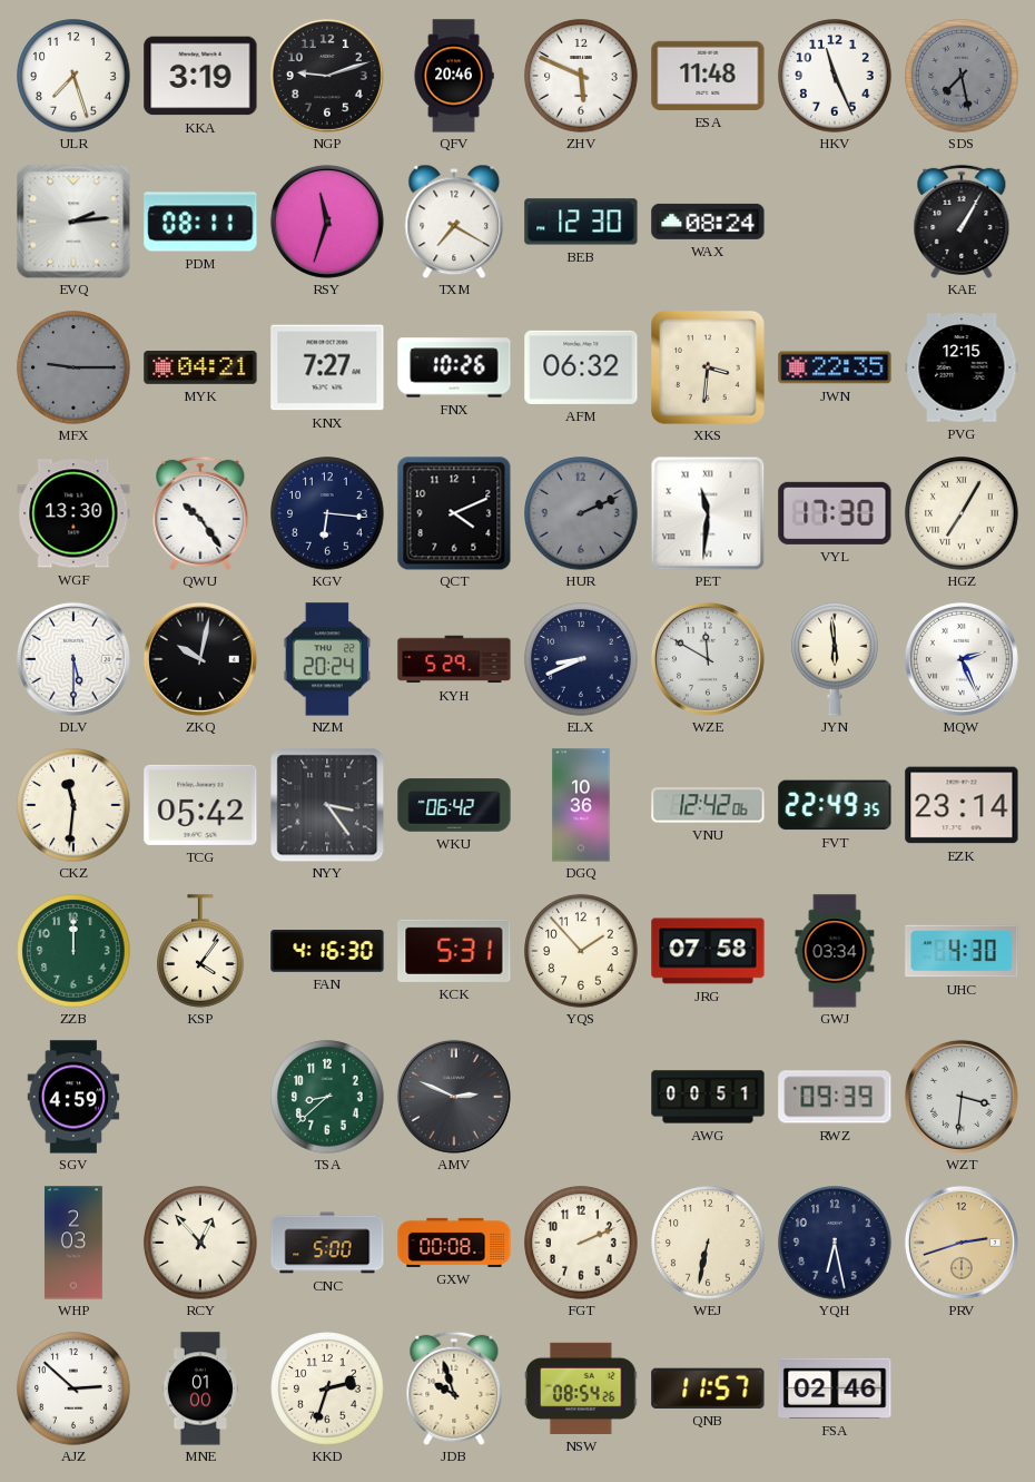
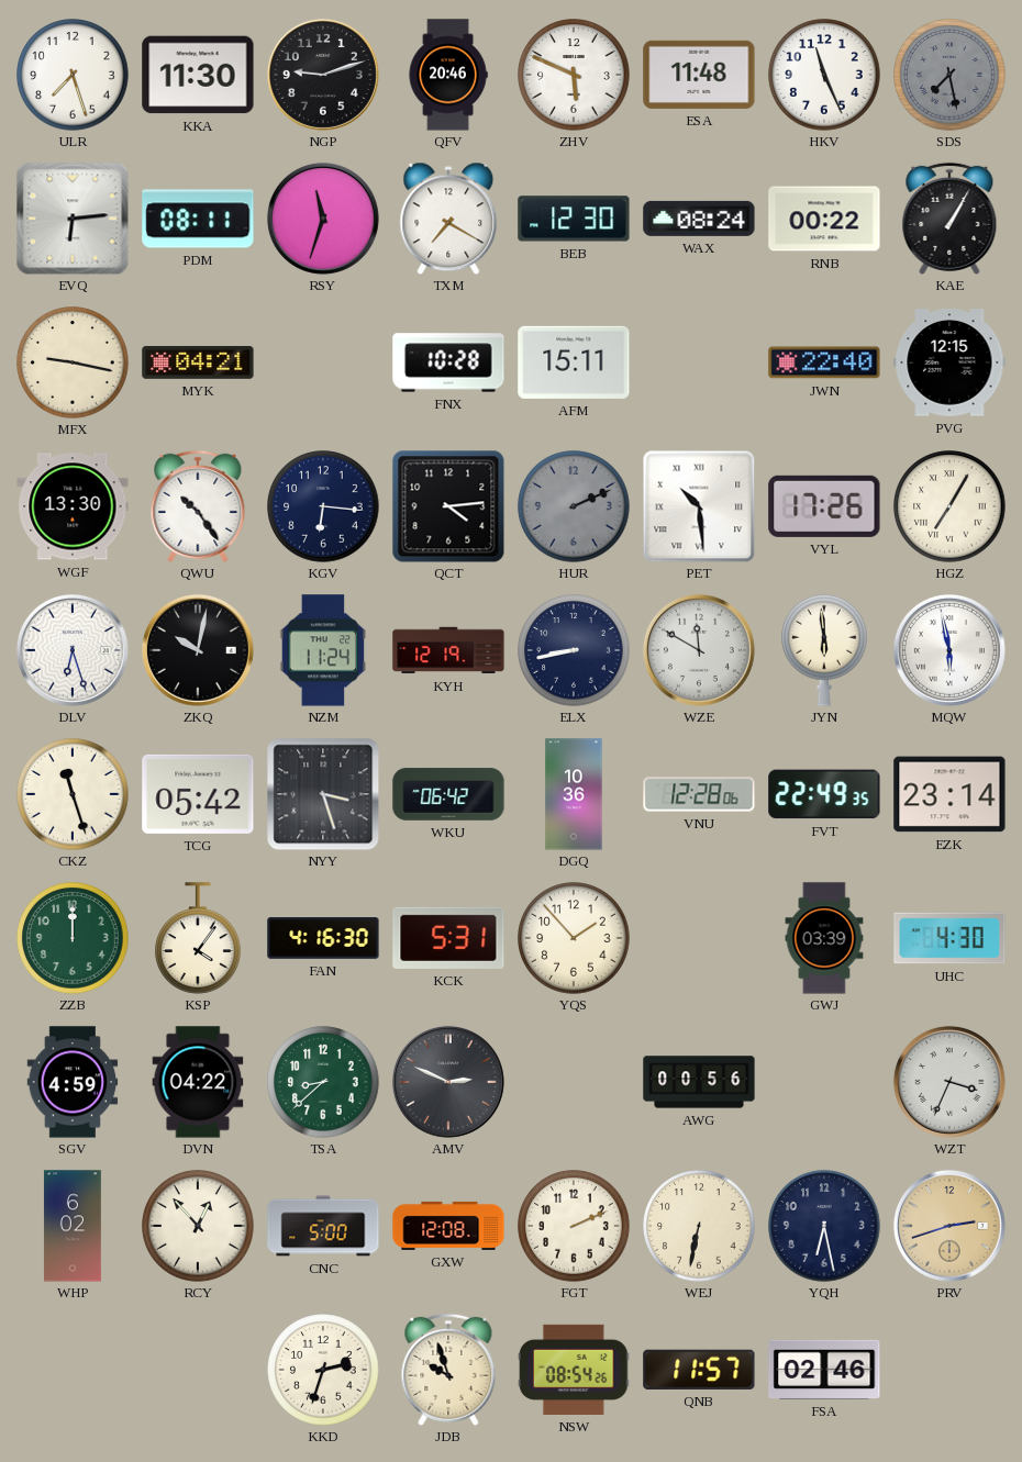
KKA: 3:19 -> 11:30 (198, 75)
EVQ: 2:14 -> 6:14 (73, 219)
RNB: none -> 00:22 (824, 219)
MFX: 9:15 -> 9:17 (73, 362)
MFX dial: grey -> cream (73, 362)
KNX: 7:27 -> none (327, 367)
FNX: 10:26 -> 10:28 (448, 362)
AFM: 06:32 -> 15:11 (574, 362)
XKS: 3:31 -> none (709, 369)
JWN: 22:35 -> 22:40 (824, 362)
QCT: 4:11 -> 4:14 (448, 506)
PET: 11:31 -> 10:29 (699, 506)
VYL: 17:30 -> 17:26 (824, 506)
DLV: 5:30 -> 6:27 (73, 650)
NZM: 20:24 -> 11:24 (323, 650)
KYH: 5:29 -> 12:19 (448, 650)
ELX: 8:41 -> 8:43 (574, 650)
MQW: 2:26 -> 5:58 (949, 650)
CKZ: 11:31 -> 11:27 (73, 794)
NYY: 3:24 -> 3:27 (323, 794)
VNU: 12:42 -> 12:28 (699, 794)
JRG: 07:58 -> none (708, 951)
GWJ: 03:34 -> 03:39 (824, 938)
DVN: none -> 04:22 (198, 1082)
AWG: 00:51 -> 00:56 (699, 1082)
RWZ: 09:39 -> none (835, 1097)
WZT: 3:31 -> 3:34 (949, 1082)
WHP: 2:03 -> 6:02 (73, 1226)
GXW: 00:08 -> 12:08 (448, 1226)
AJZ: 2:52 -> none (73, 1388)
MNE: 01:00 -> none (200, 1388)
